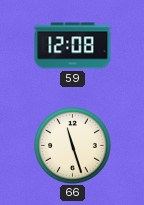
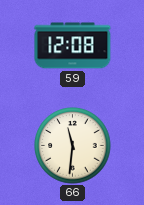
66: 11:27 -> 11:31 (73, 146)
